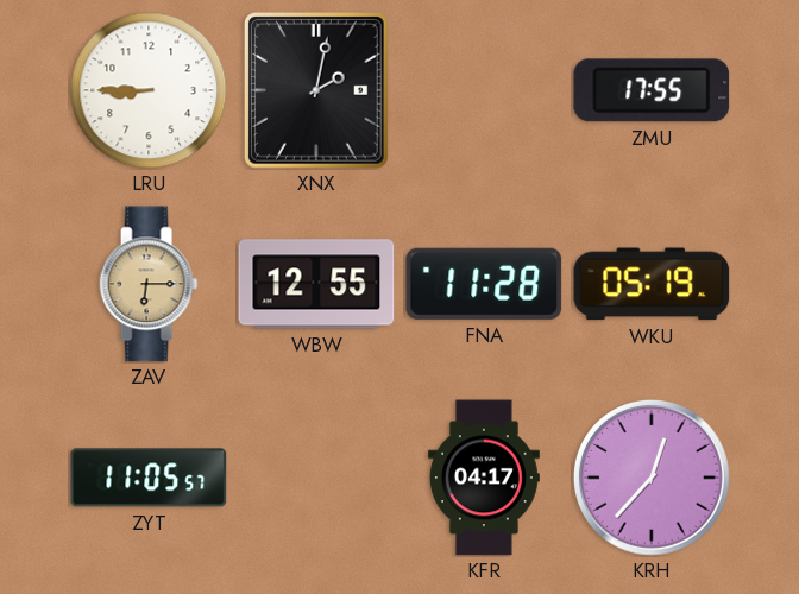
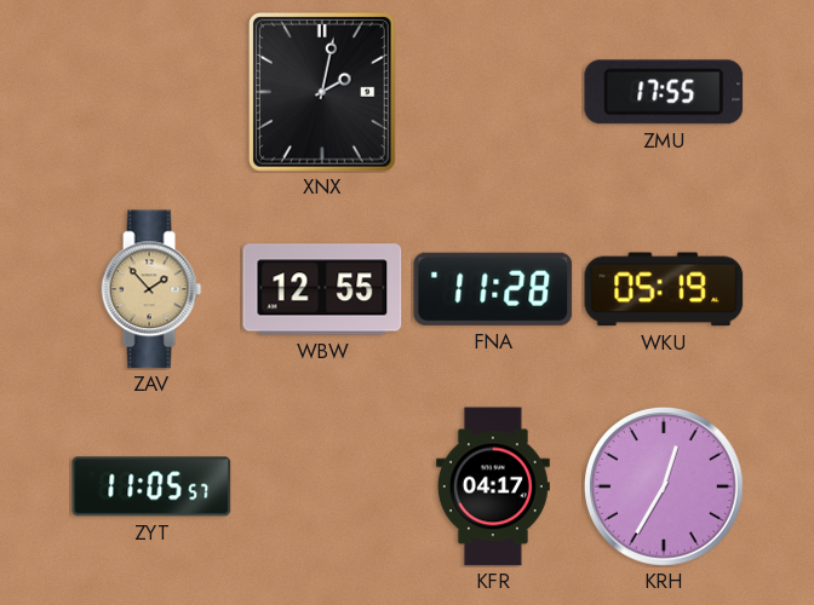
LRU: 8:45 -> none (149, 90)
ZAV: 6:15 -> 1:53 (151, 289)
KRH: 12:37 -> 12:35 (664, 486)
